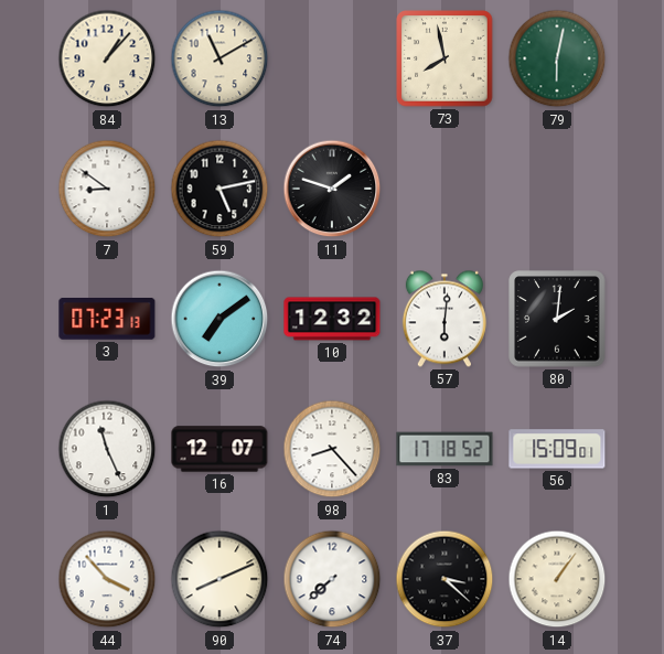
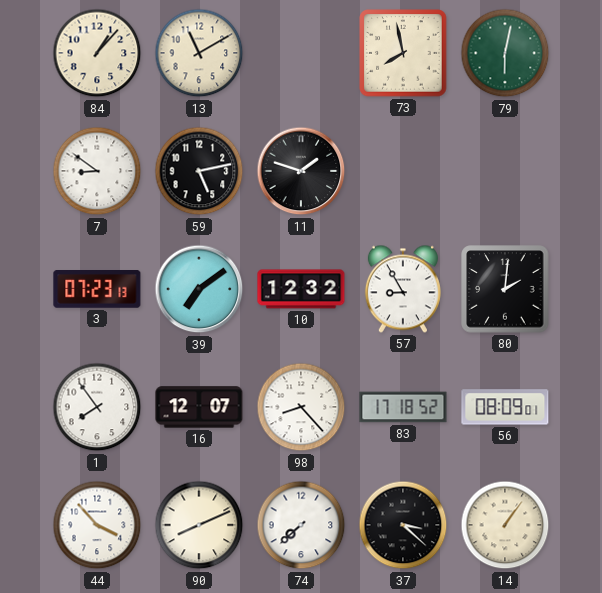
57: 6:01 -> 8:55 (403, 289)
1: 11:26 -> 7:54 (97, 407)
56: 15:09 -> 08:09 (505, 407)
